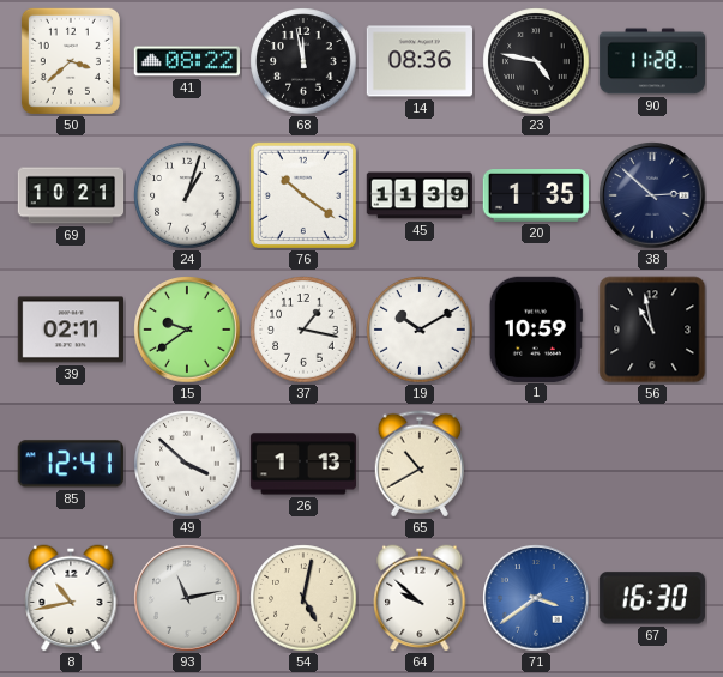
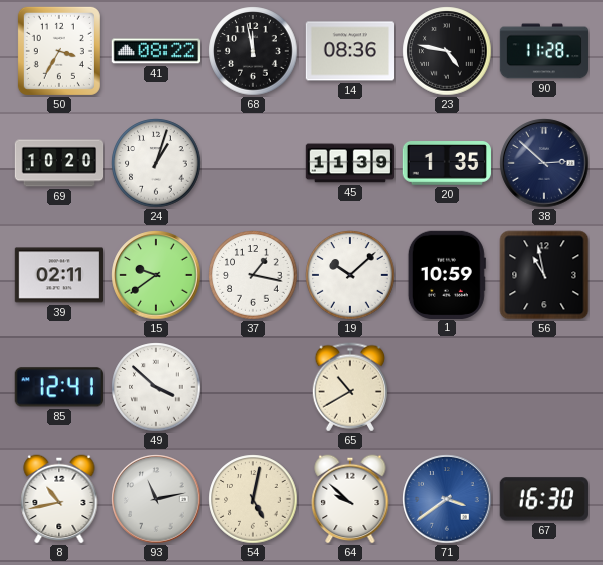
50: 3:38 -> 3:35 (59, 51)
69: 10:21 -> 10:20 (59, 163)
76: 10:21 -> none (303, 195)
19: 10:10 -> 10:08 (350, 275)
26: 1:13 -> none (302, 464)
